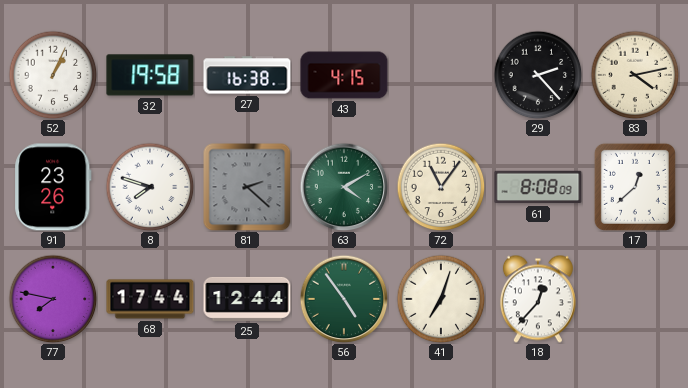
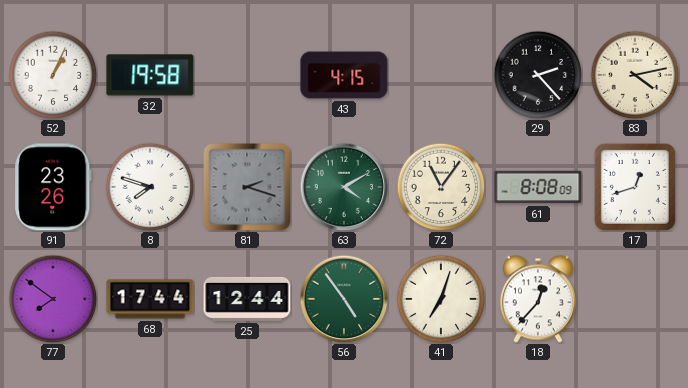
27: 16:38 -> none (247, 75)
81: 2:22 -> 2:18 (247, 187)
17: 12:38 -> 12:42 (635, 187)
77: 7:47 -> 7:51 (53, 299)
